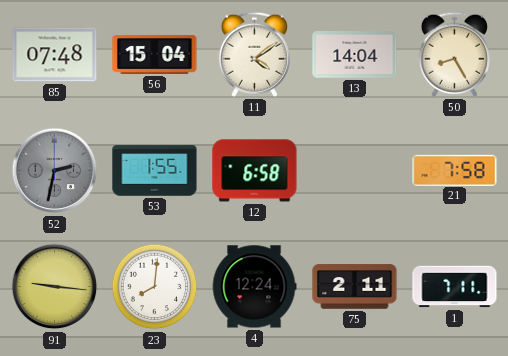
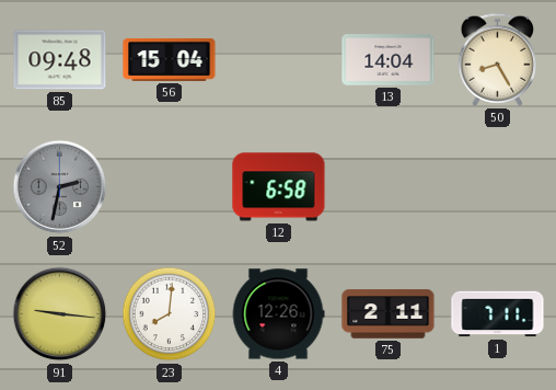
85: 07:48 -> 09:48 (60, 60)
11: 4:09 -> none (254, 54)
53: 1:55 -> none (155, 171)
21: 7:58 -> none (455, 170)
4: 12:24 -> 12:26 (278, 314)
